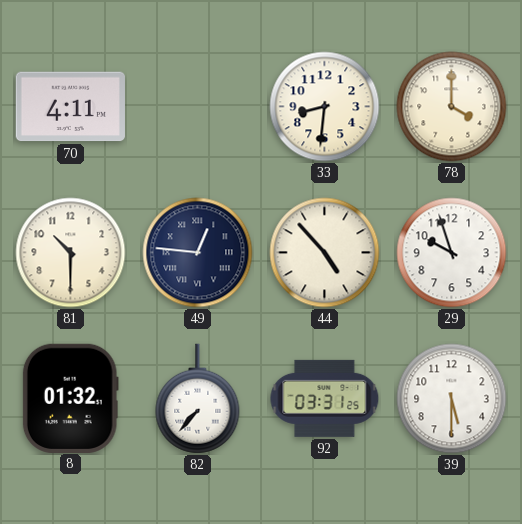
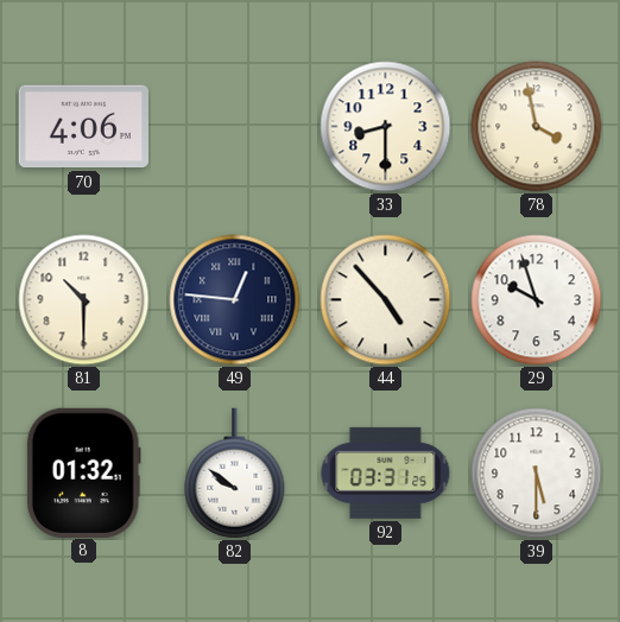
70: 4:11 -> 4:06 (83, 127)
33: 8:31 -> 8:30 (386, 127)
78: 4:00 -> 3:58 (537, 127)
82: 7:37 -> 9:51 (235, 474)
